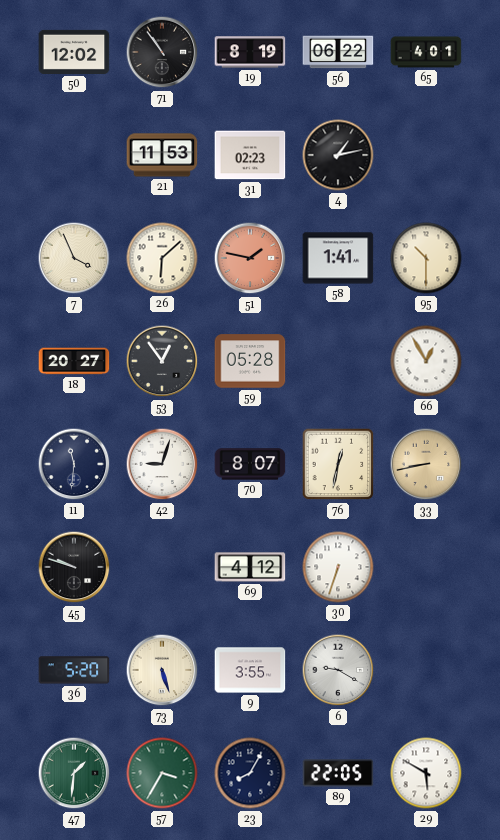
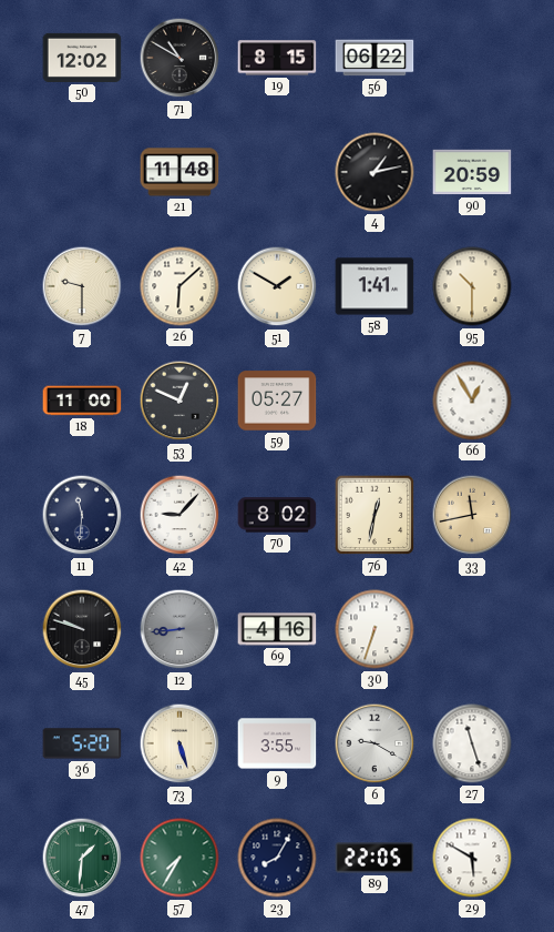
71: 10:54 -> 10:50 (179, 58)
19: 8:19 -> 8:15 (277, 58)
65: 4:01 -> none (426, 52)
21: 11:53 -> 11:48 (179, 172)
31: 02:23 -> none (250, 155)
90: none -> 20:59 (472, 172)
7: 3:56 -> 9:30 (82, 286)
51: 1:47 -> 1:50 (277, 286)
51 dial: salmon -> cream (277, 286)
18: 20:27 -> 11:00 (82, 401)
53: 12:54 -> 12:49 (179, 401)
59: 05:28 -> 05:27 (277, 401)
42: 9:03 -> 9:07 (179, 515)
70: 8:07 -> 8:02 (277, 515)
33: 8:43 -> 11:43 (472, 515)
12: none -> 8:44 (179, 629)
69: 4:12 -> 4:16 (277, 629)
27: none -> 11:27 (472, 743)
57: 3:35 -> 7:35 (179, 858)
